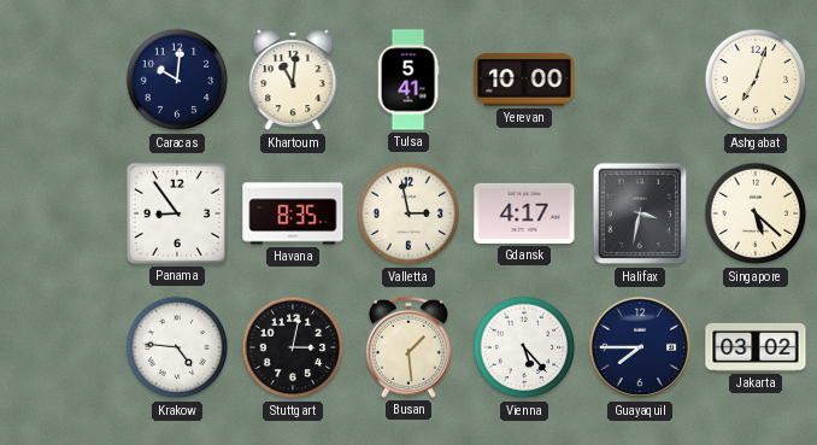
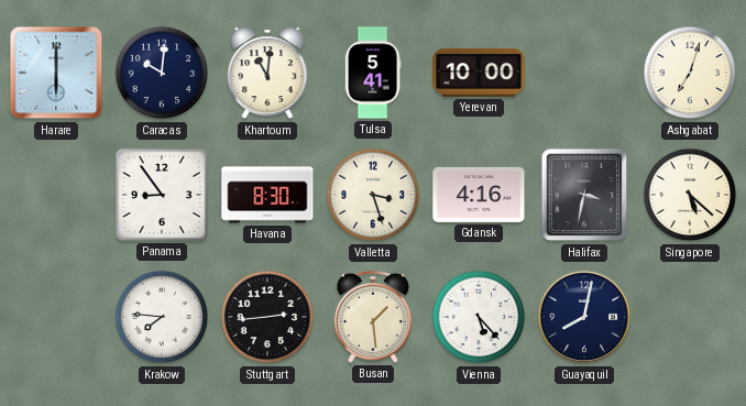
Harare: none -> 6:00 (56, 73)
Havana: 8:35 -> 8:30 (267, 195)
Valletta: 2:58 -> 3:27 (373, 195)
Gdansk: 4:17 -> 4:16 (479, 195)
Krakow: 4:46 -> 7:46 (162, 317)
Stuttgart: 3:02 -> 2:44 (267, 317)
Guayaquil: 7:45 -> 8:02 (584, 317)
Jakarta: 03:02 -> none (756, 347)
